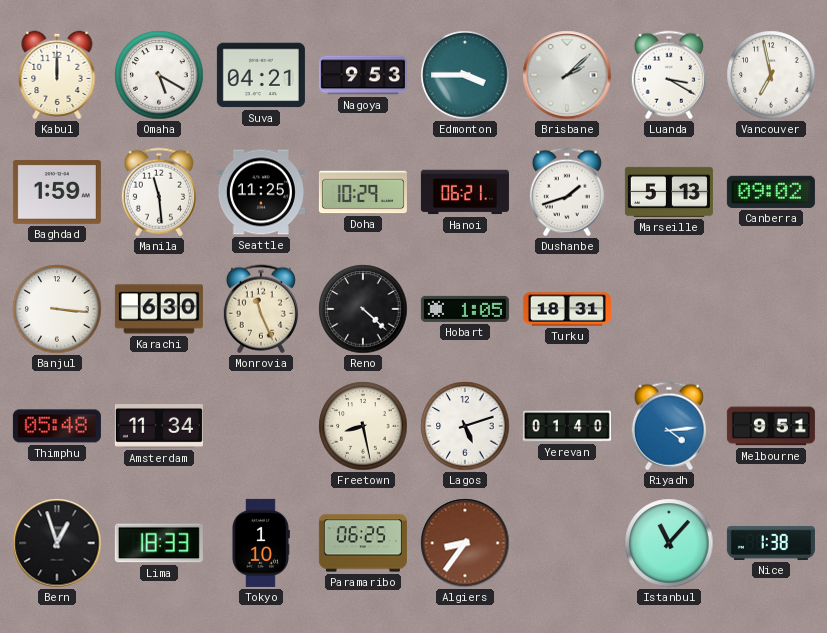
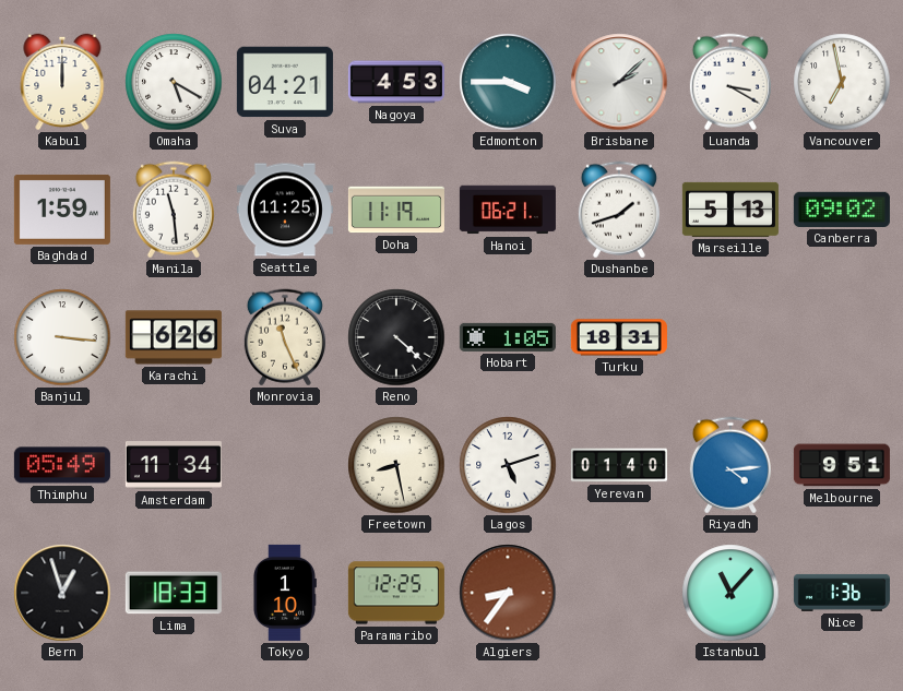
Nagoya: 9:53 -> 4:53 (396, 82)
Doha: 10:29 -> 11:19 (396, 210)
Karachi: 6:30 -> 6:26 (174, 337)
Thimphu: 05:48 -> 05:49 (62, 465)
Paramaribo: 06:25 -> 12:25 (396, 593)
Nice: 1:38 -> 1:36 (842, 593)
